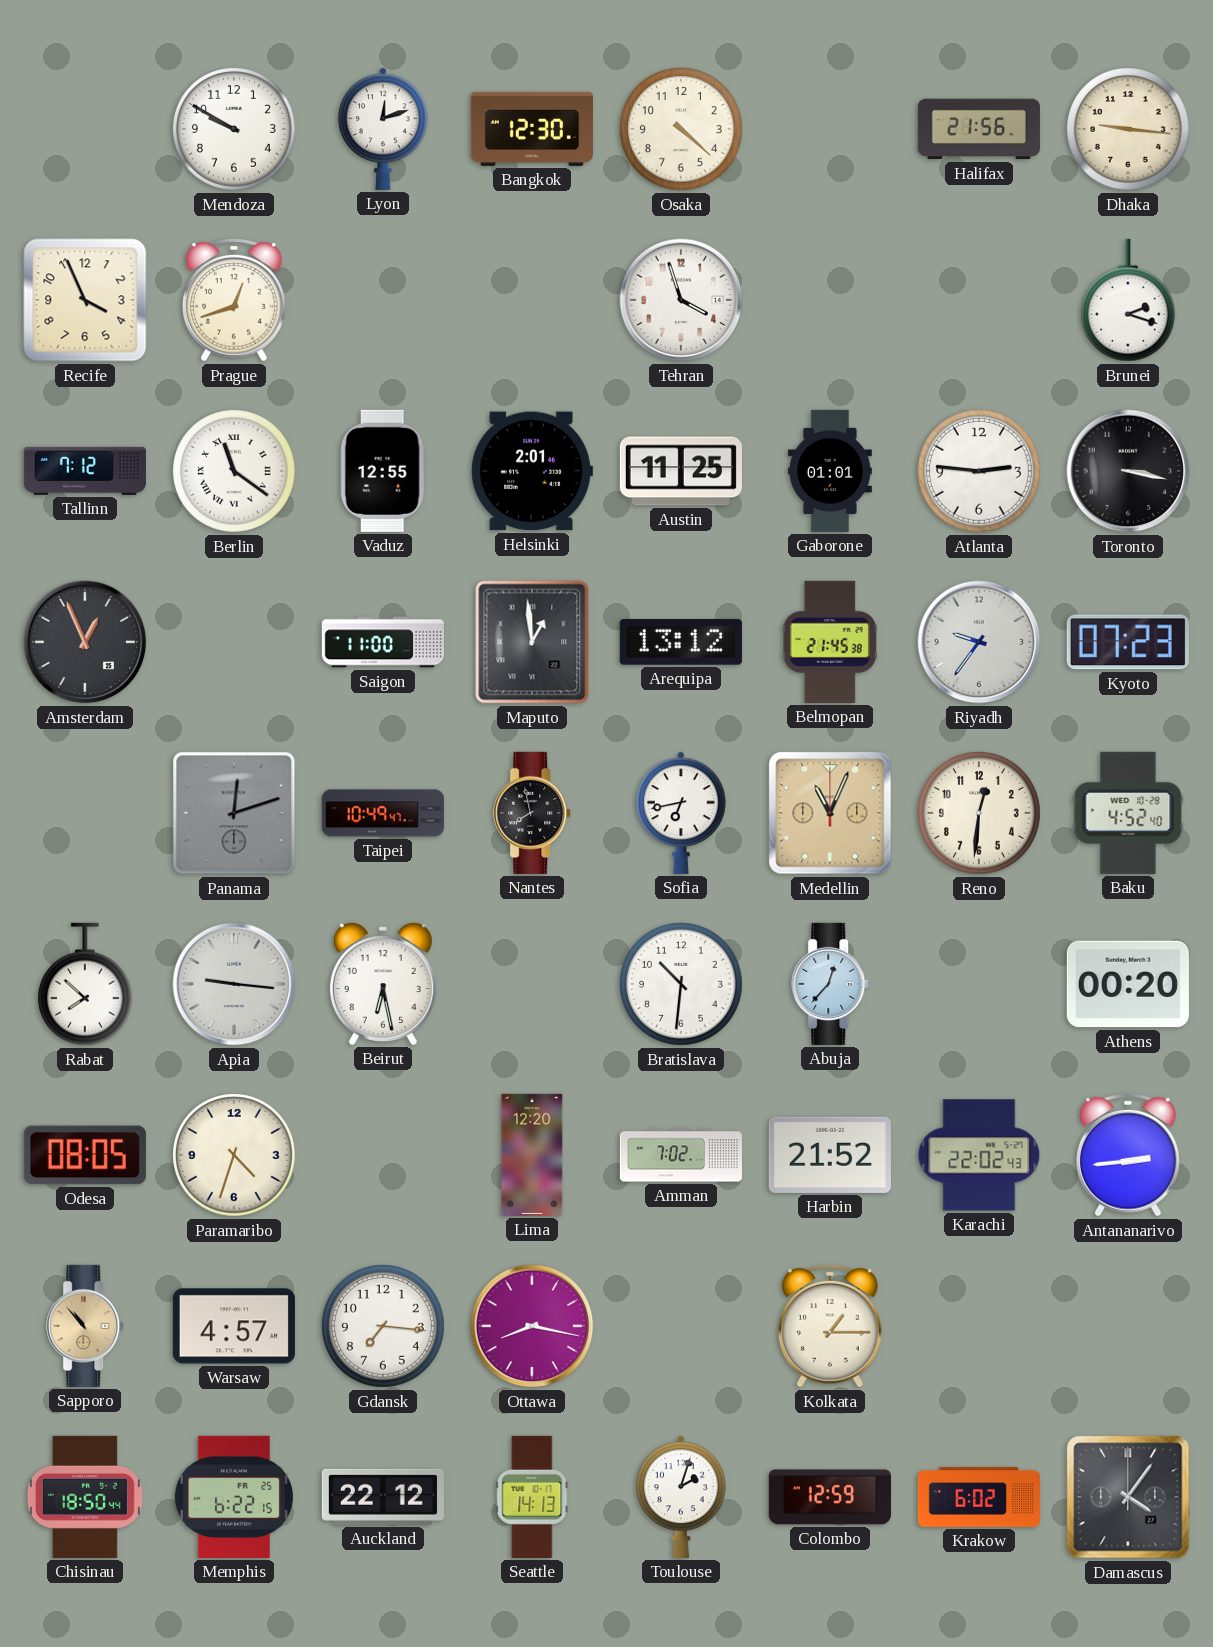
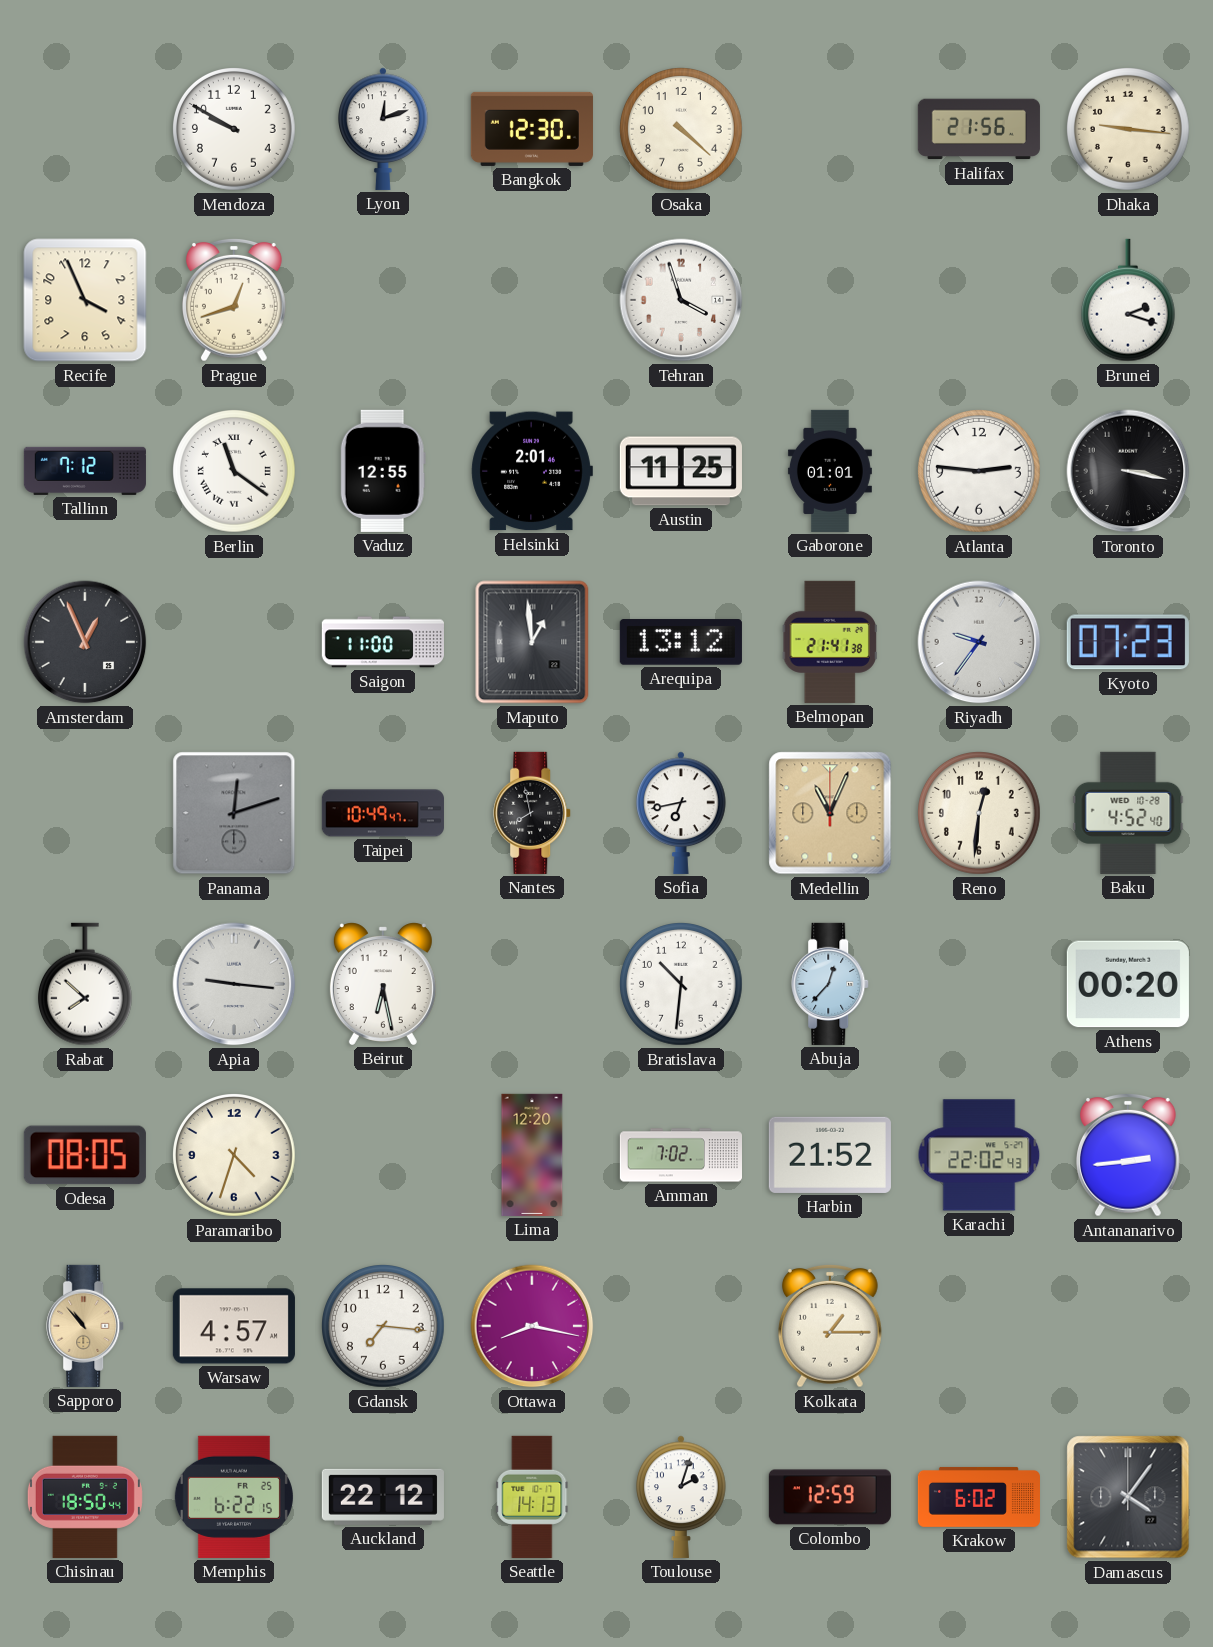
Belmopan: 21:45 -> 21:41 (829, 642)
